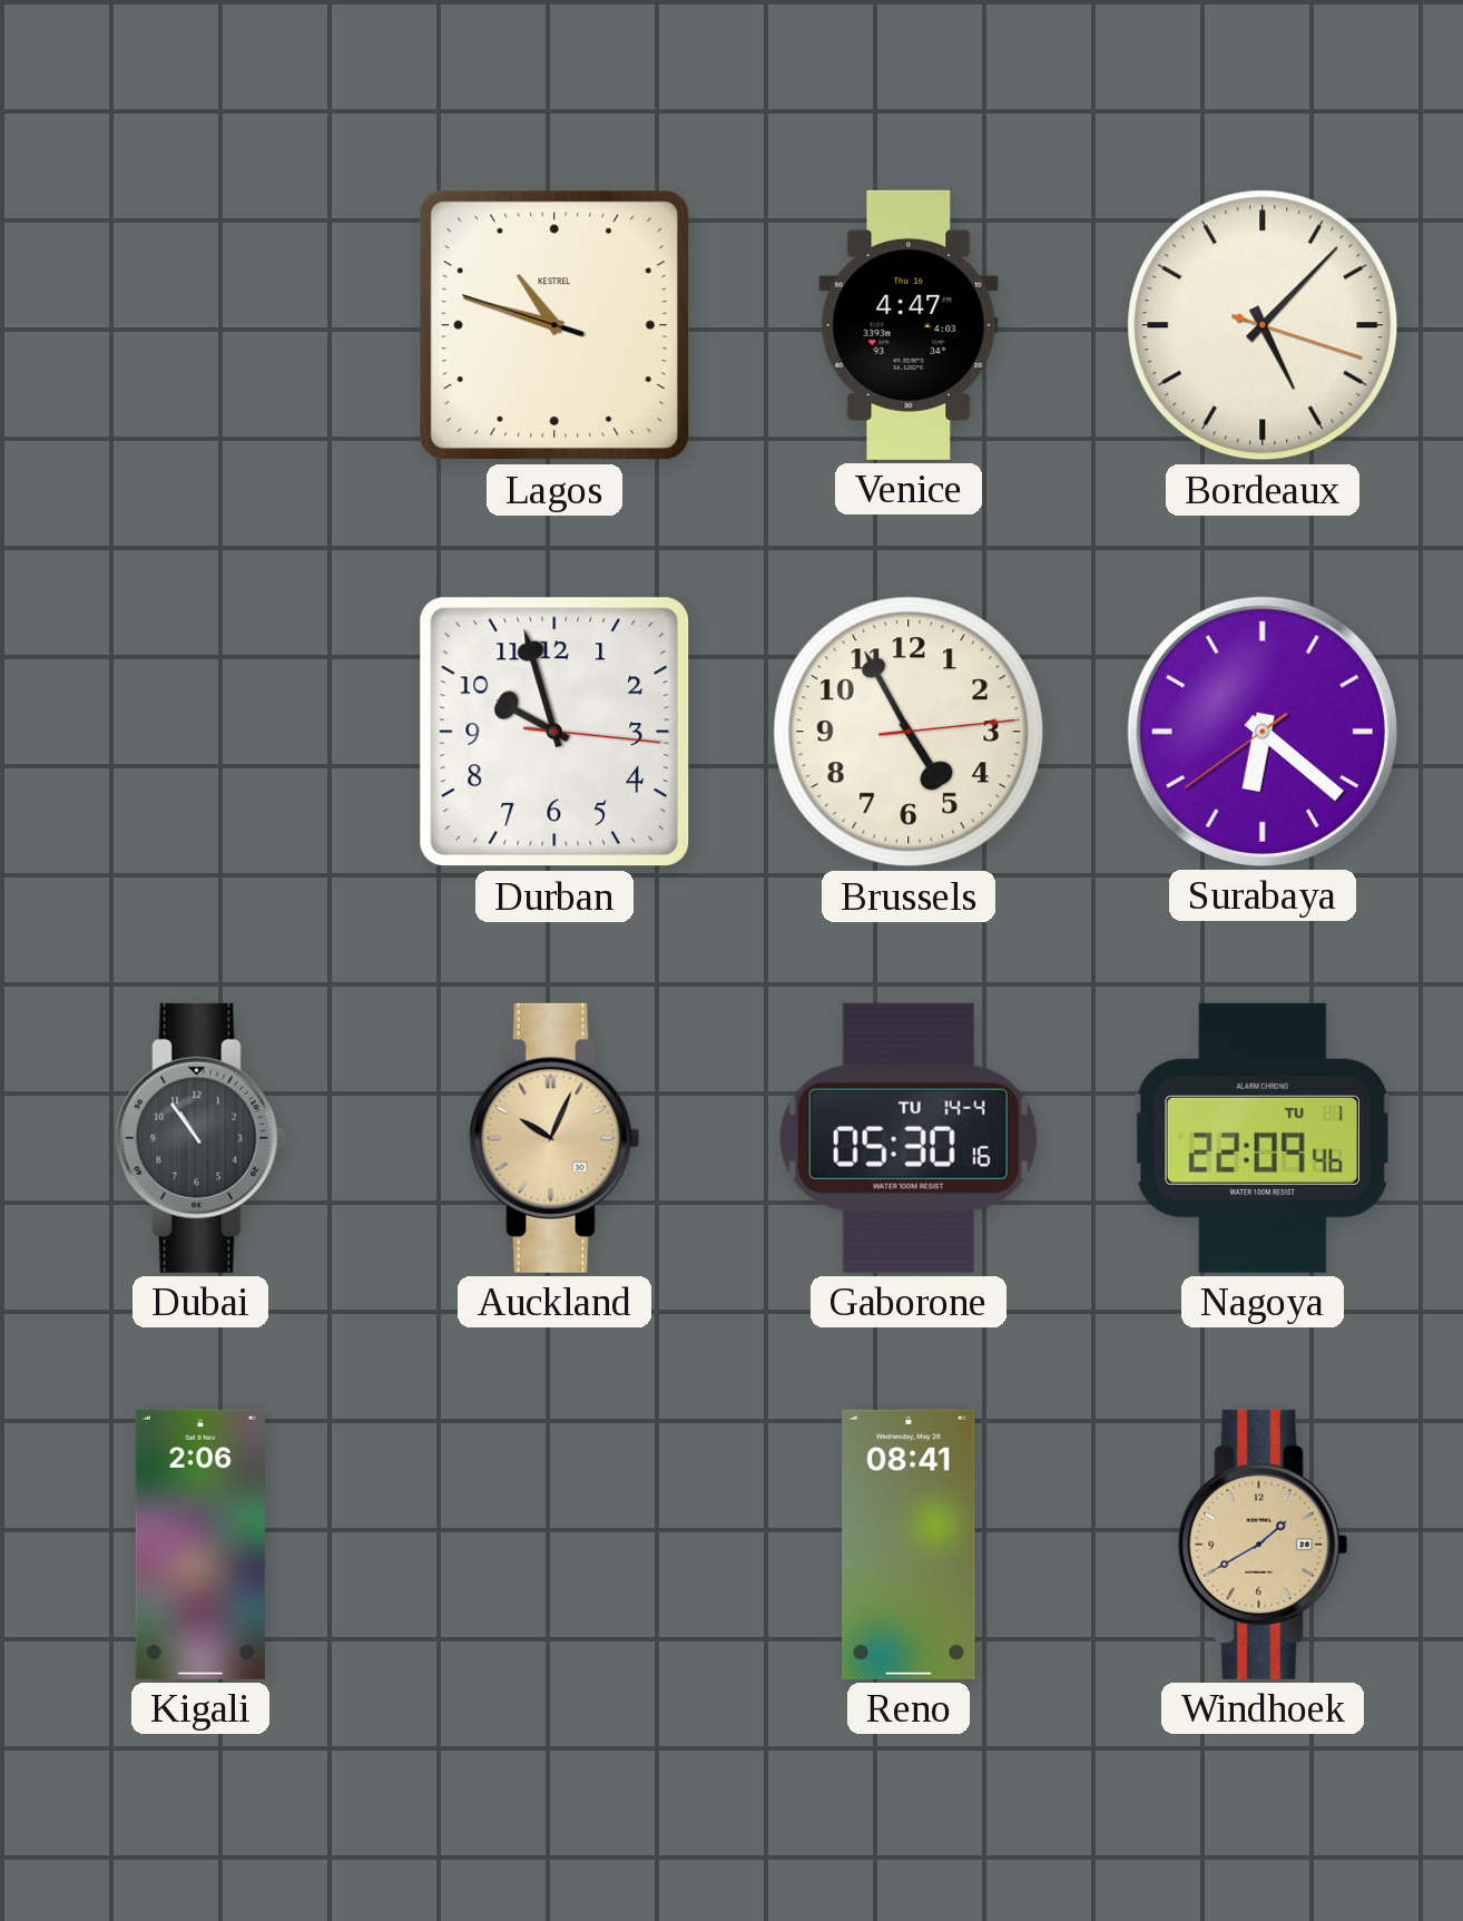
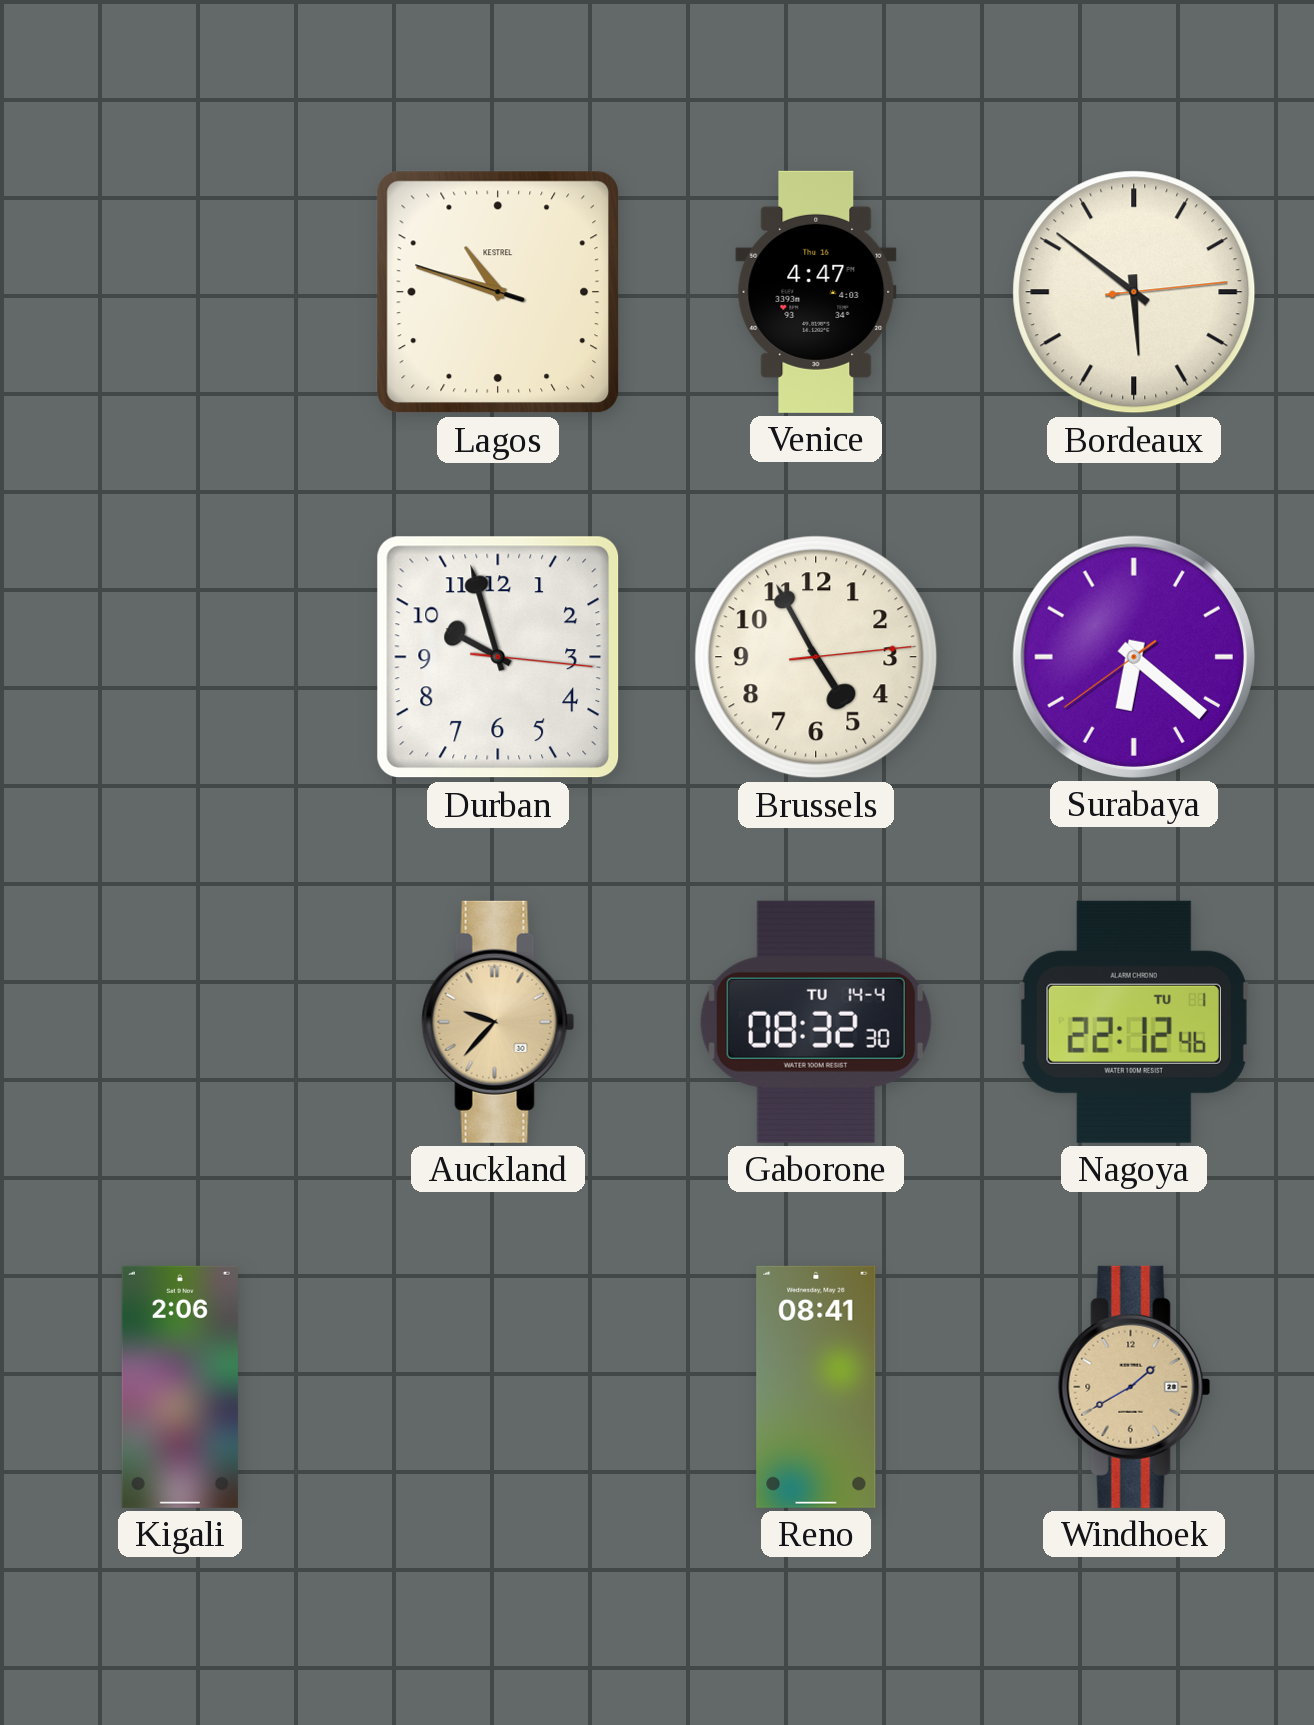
Bordeaux: 5:07 -> 5:51 (1134, 292)
Dubai: 10:54 -> none (200, 1138)
Auckland: 10:04 -> 9:37 (498, 1022)
Gaborone: 05:30 -> 08:32 (816, 1022)
Nagoya: 22:09 -> 22:12 (1134, 1022)
